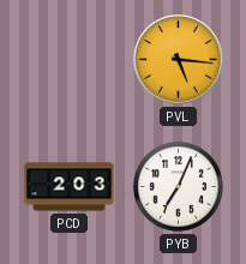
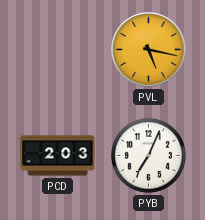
PVL: 5:16 -> 5:17 (149, 50)
